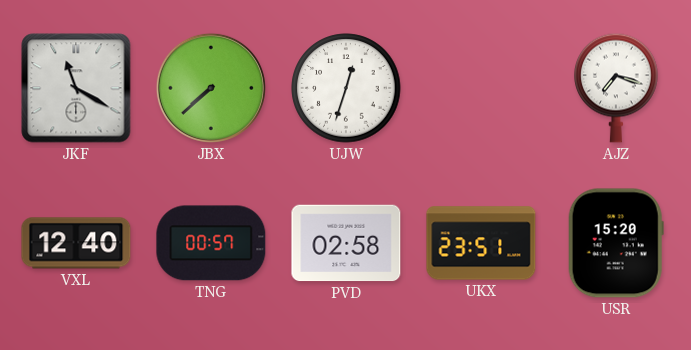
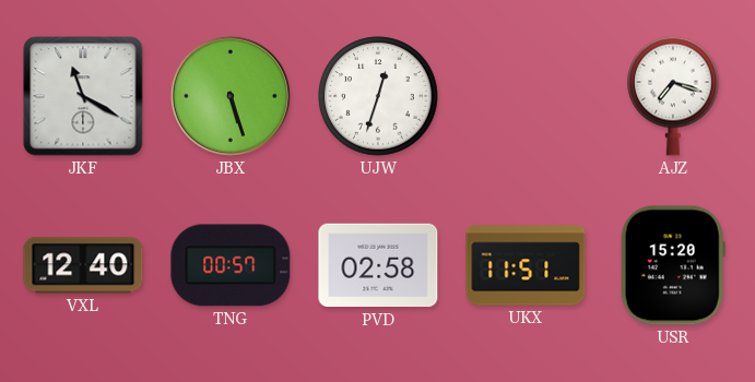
JBX: 7:38 -> 5:27 (231, 96)
UKX: 23:51 -> 11:51 (526, 265)
